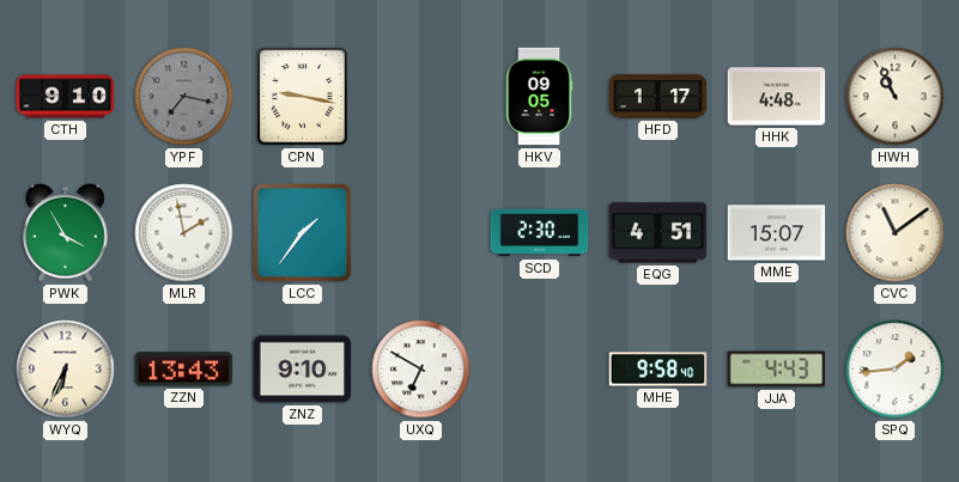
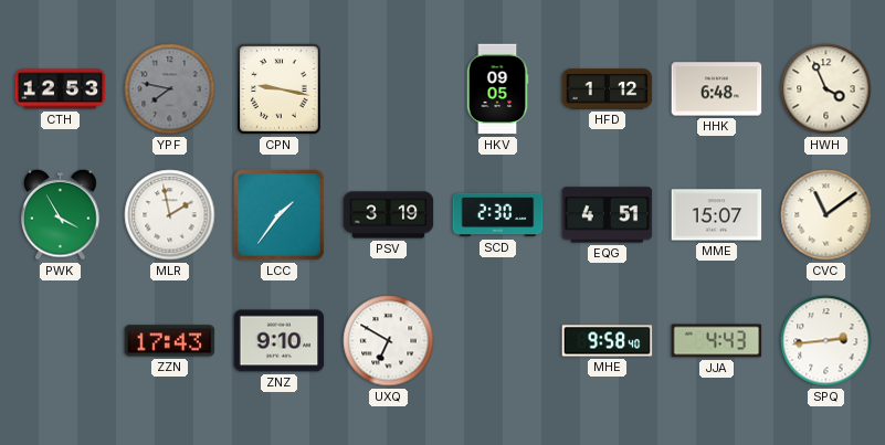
CTH: 9:10 -> 12:53 (61, 89)
YPF: 7:17 -> 7:47 (170, 89)
HFD: 1:17 -> 1:12 (608, 89)
HHK: 4:48 -> 6:48 (717, 89)
HWH: 10:56 -> 3:56 (826, 89)
PSV: none -> 3:19 (389, 215)
WYQ: 6:34 -> none (66, 370)
ZZN: 13:43 -> 17:43 (170, 341)
SPQ: 1:44 -> 2:44 (826, 341)
